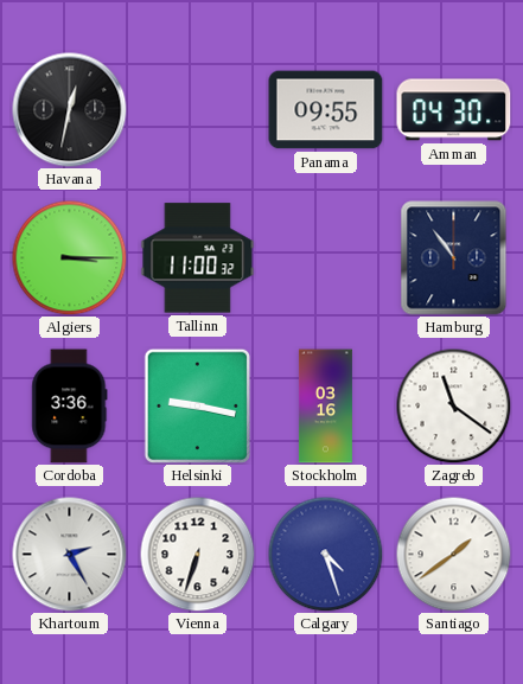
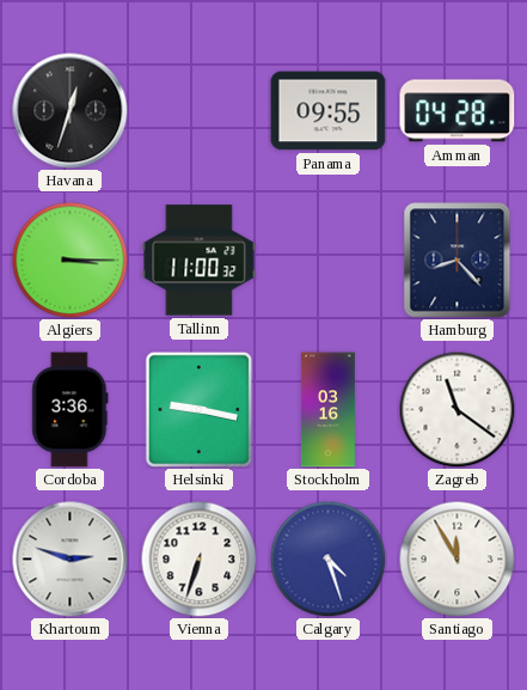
Havana: 12:32 -> 12:33 (71, 111)
Amman: 04:30 -> 04:28 (458, 111)
Hamburg: 10:54 -> 8:23 (458, 261)
Khartoum: 2:25 -> 2:48 (71, 560)
Santiago: 1:39 -> 11:55 (456, 558)
